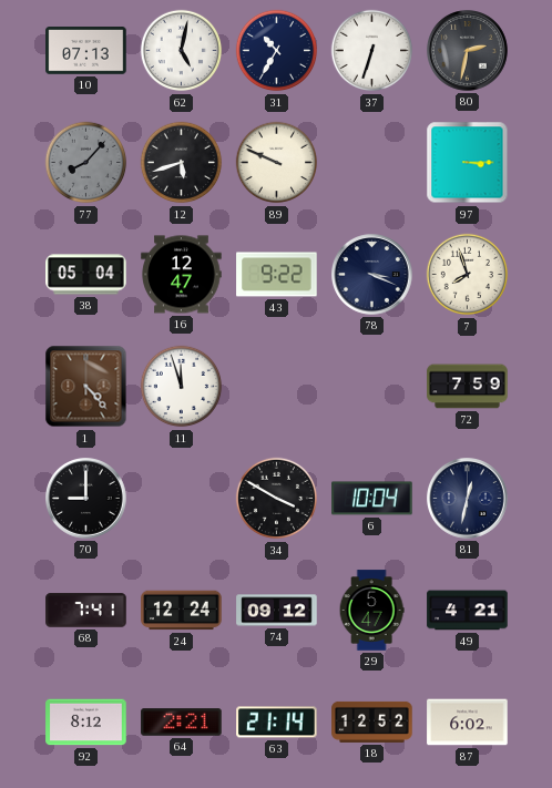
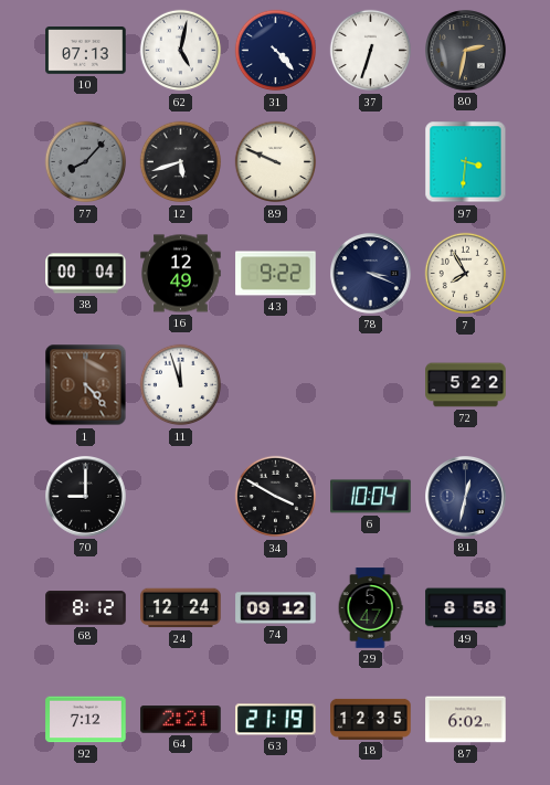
31: 10:35 -> 4:23 (276, 51)
97: 3:15 -> 3:31 (466, 162)
38: 05:04 -> 00:04 (86, 274)
16: 12:47 -> 12:49 (181, 274)
7: 7:57 -> 7:55 (466, 274)
72: 7:59 -> 5:22 (466, 385)
68: 7:41 -> 8:12 (86, 608)
49: 4:21 -> 8:58 (466, 608)
92: 8:12 -> 7:12 (86, 720)
63: 21:14 -> 21:19 (276, 720)
18: 12:52 -> 12:35 (371, 719)
